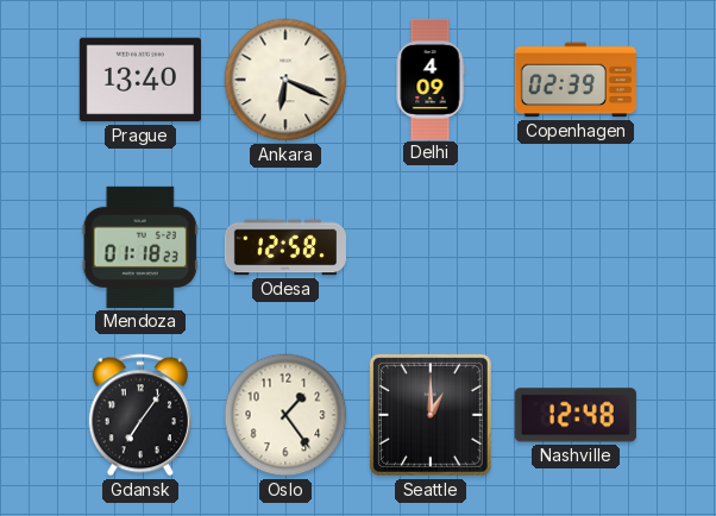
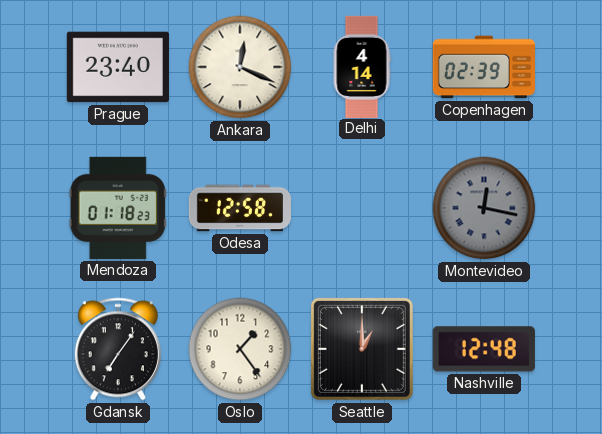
Prague: 13:40 -> 23:40 (118, 67)
Ankara: 6:19 -> 12:19 (240, 67)
Delhi: 4:09 -> 4:14 (362, 66)
Montevideo: none -> 12:17 (484, 208)
